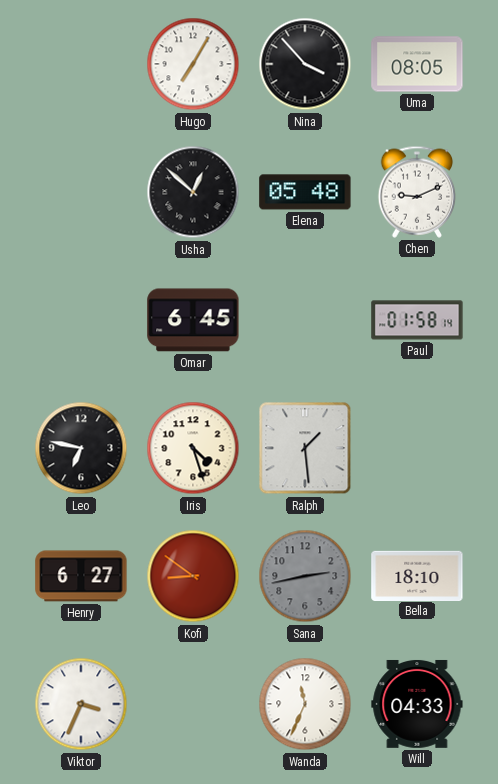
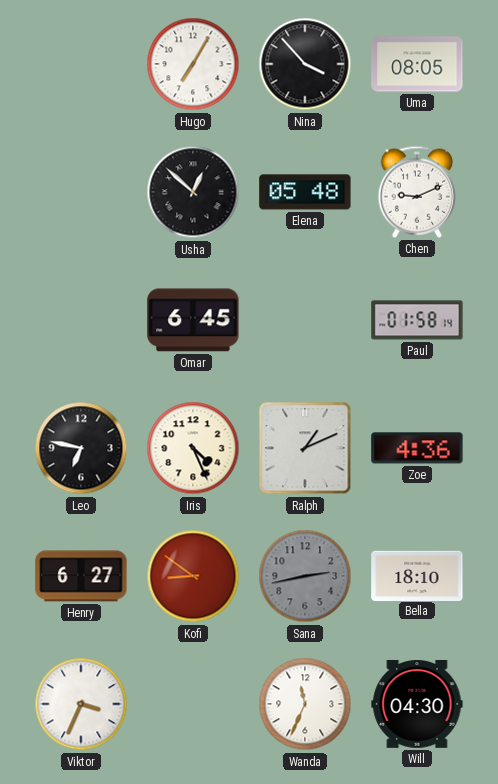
Iris: 4:27 -> 4:26 (193, 448)
Ralph: 1:29 -> 1:11 (305, 448)
Zoe: none -> 4:36 (417, 448)
Will: 04:33 -> 04:30 (417, 704)
